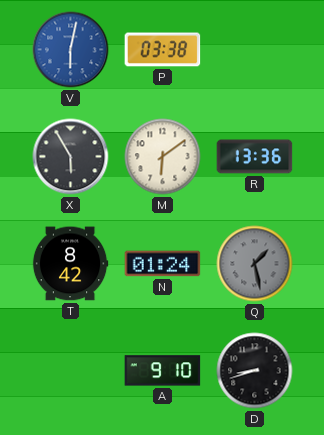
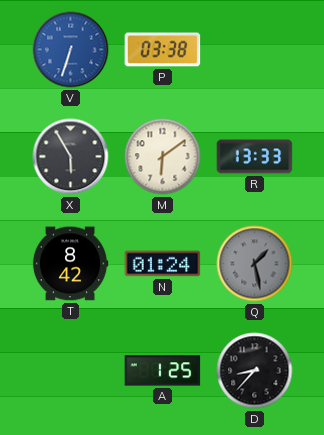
V: 6:02 -> 6:33 (71, 50)
R: 13:36 -> 13:33 (255, 157)
A: 9:10 -> 1:25 (163, 371)
D: 8:42 -> 8:37 (255, 371)
